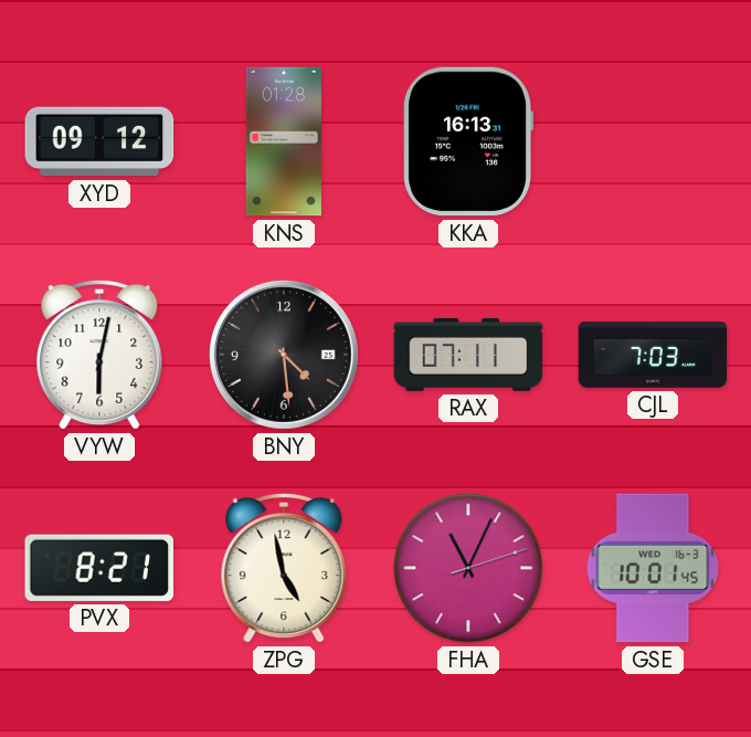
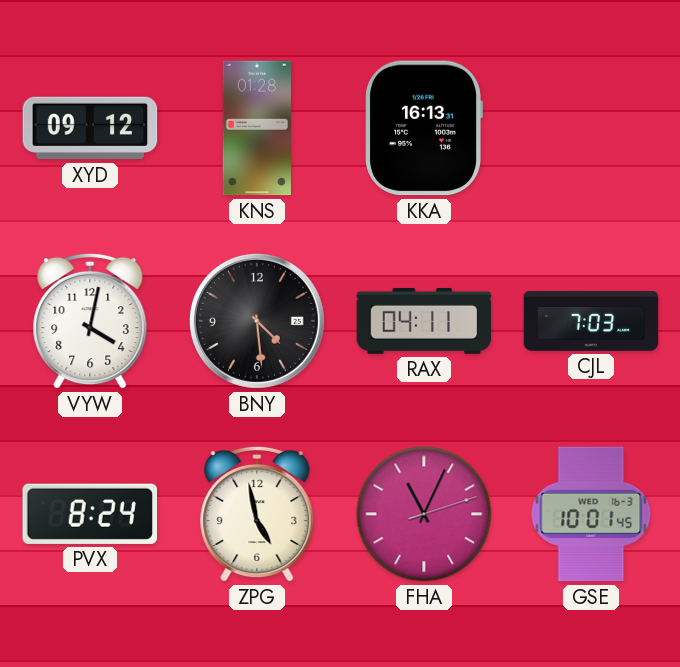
VYW: 6:02 -> 4:02 (90, 321)
RAX: 07:11 -> 04:11 (424, 321)
PVX: 8:21 -> 8:24 (89, 514)
